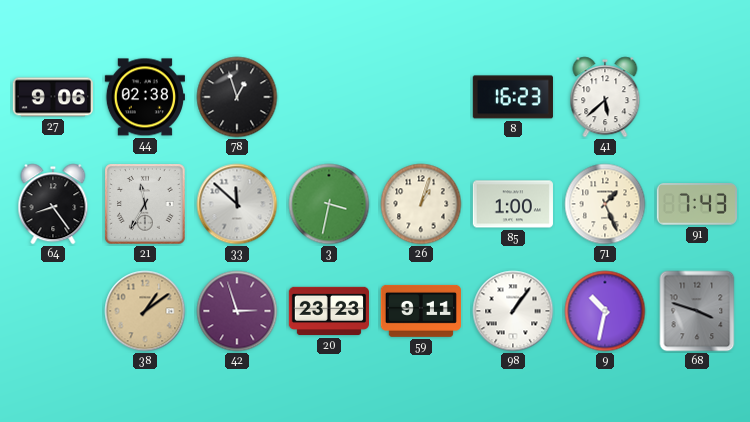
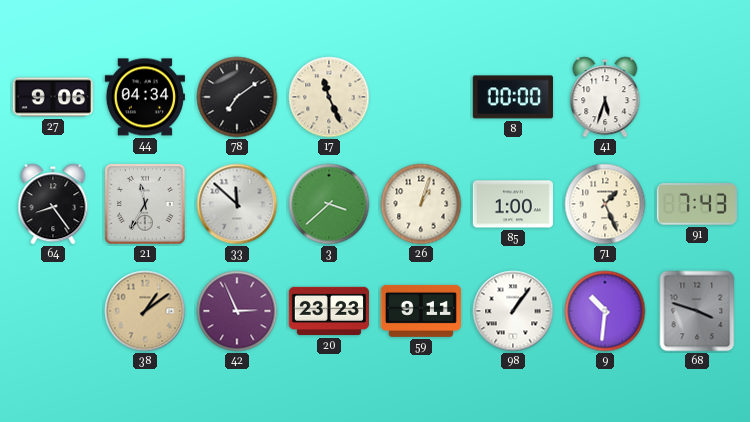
44: 02:38 -> 04:34 (145, 97)
78: 12:57 -> 7:09 (237, 97)
17: none -> 11:26 (329, 97)
8: 16:23 -> 00:00 (513, 97)
41: 5:38 -> 5:33 (605, 97)
3: 3:32 -> 3:38 (329, 204)
42: 2:57 -> 2:56 (237, 311)
9: 10:32 -> 10:31 (605, 311)
